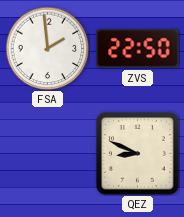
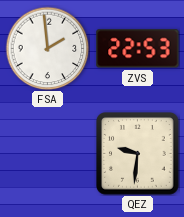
ZVS: 22:50 -> 22:53 (138, 49)
QEZ: 8:49 -> 9:31 (138, 154)
